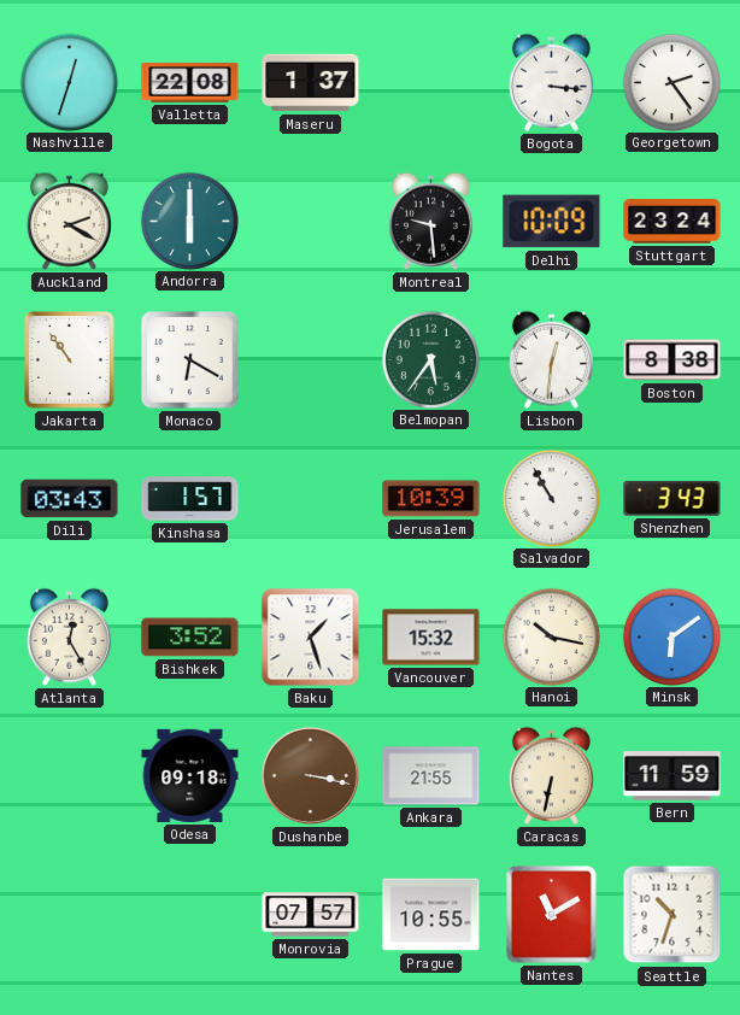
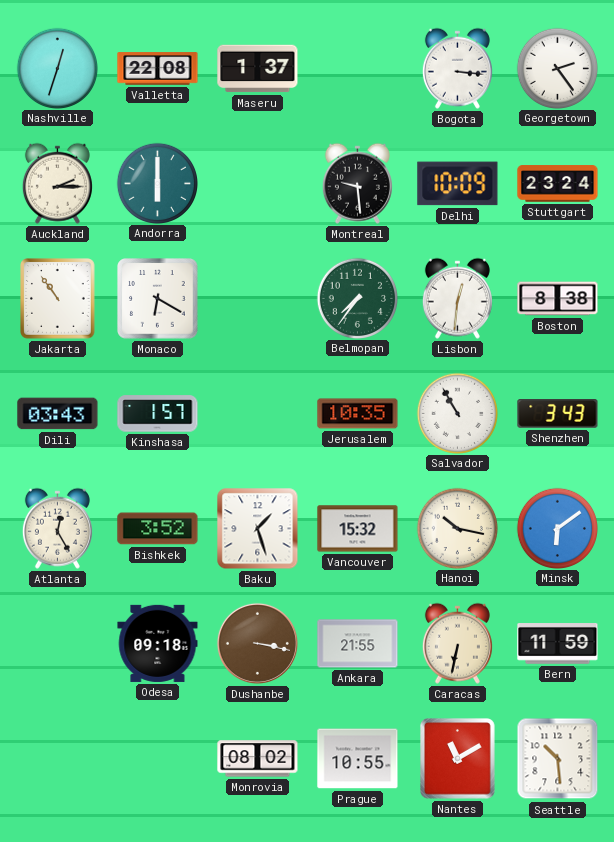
Auckland: 2:20 -> 2:15 (57, 183)
Belmopan: 5:36 -> 7:36 (357, 298)
Jerusalem: 10:39 -> 10:35 (358, 414)
Monrovia: 07:57 -> 08:02 (258, 759)
Seattle: 10:33 -> 10:29 (558, 759)
